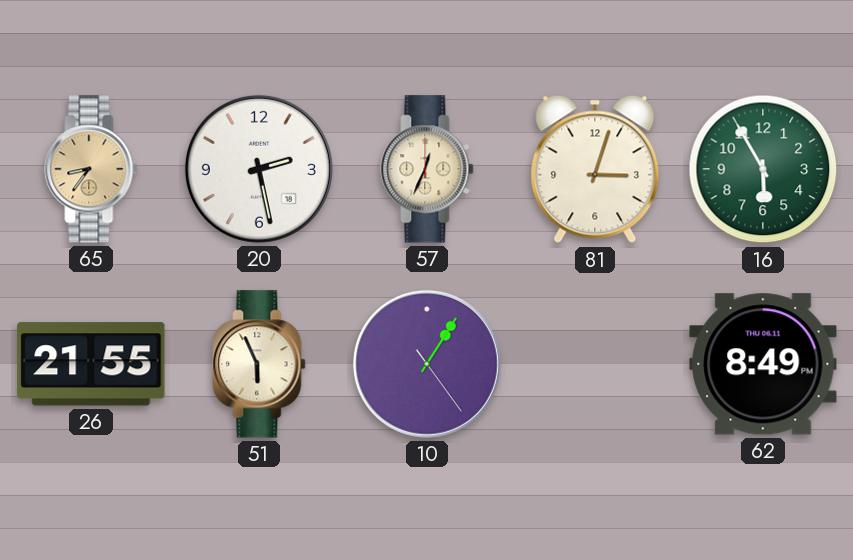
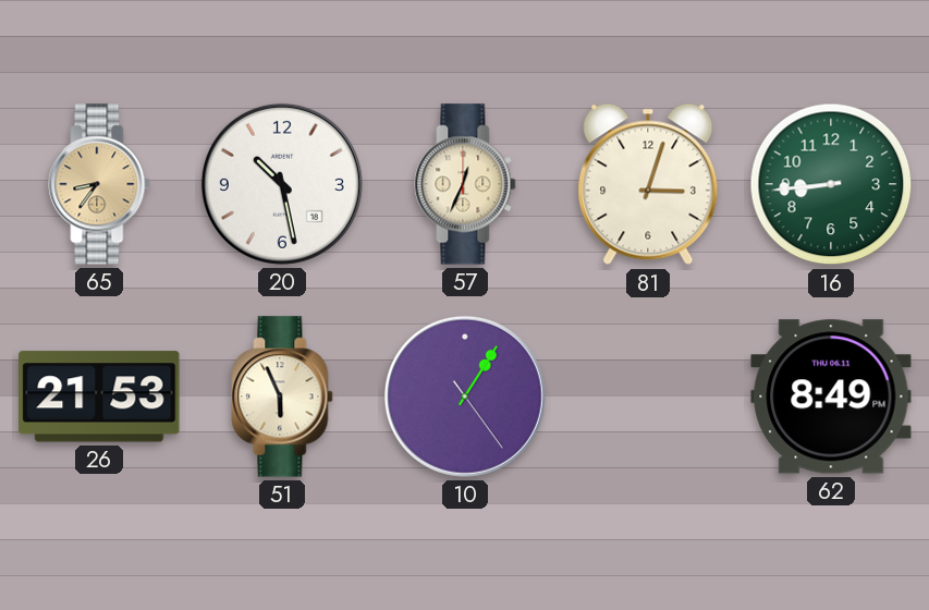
20: 2:28 -> 10:28 (282, 184)
16: 5:55 -> 8:44 (831, 184)
26: 21:55 -> 21:53 (99, 396)
